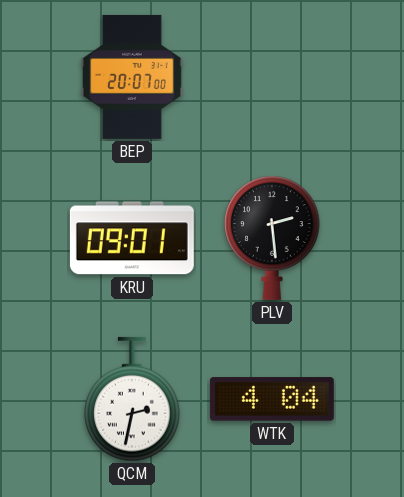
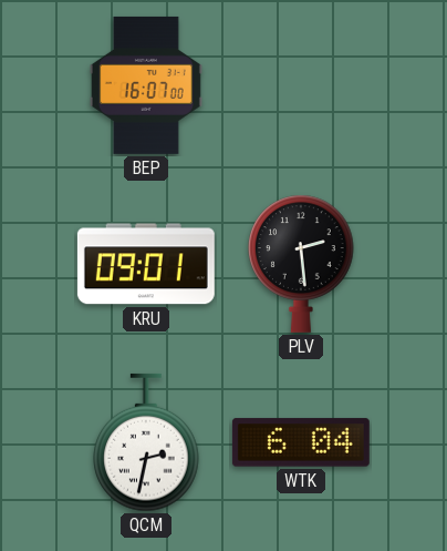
BEP: 20:07 -> 16:07 (146, 85)
WTK: 4:04 -> 6:04 (301, 442)
